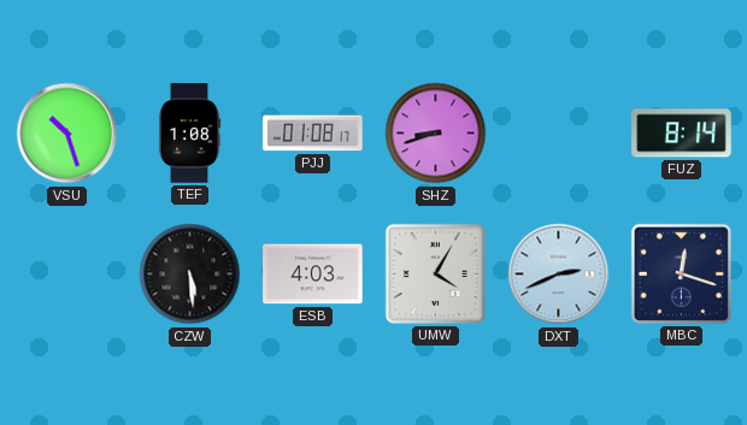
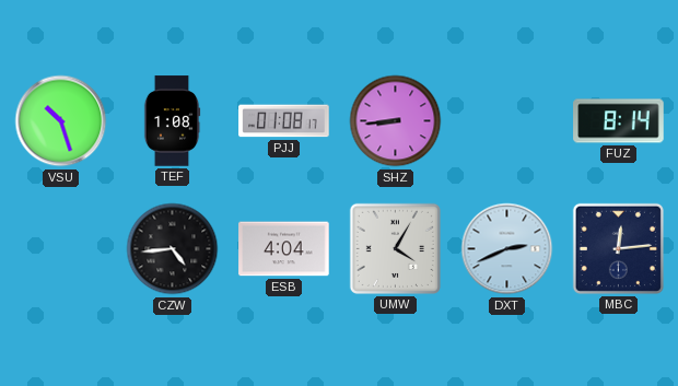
SHZ: 8:42 -> 8:44 (396, 121)
CZW: 5:29 -> 4:44 (173, 249)
ESB: 4:03 -> 4:04 (284, 249)
MBC: 12:18 -> 12:14 (618, 248)
